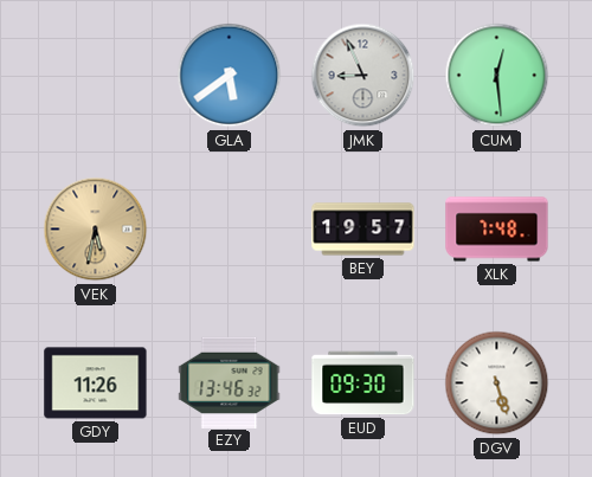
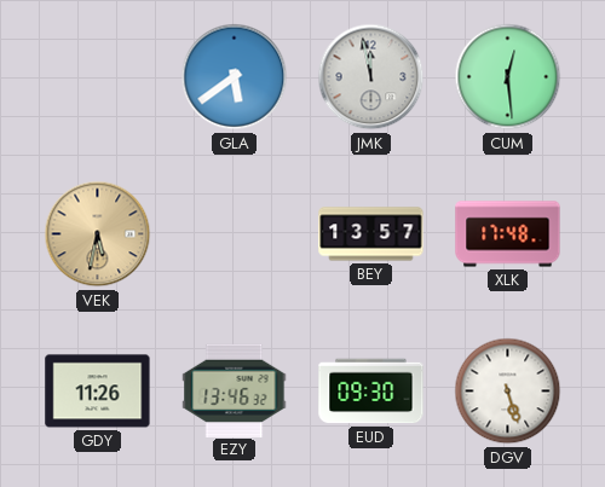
JMK: 8:56 -> 11:58 (371, 77)
BEY: 19:57 -> 13:57 (371, 234)
XLK: 7:48 -> 17:48 (508, 234)
